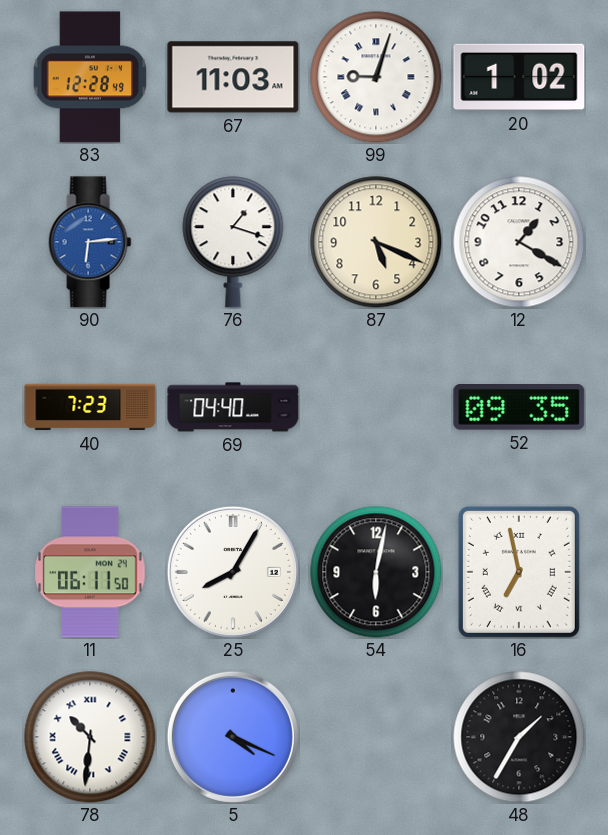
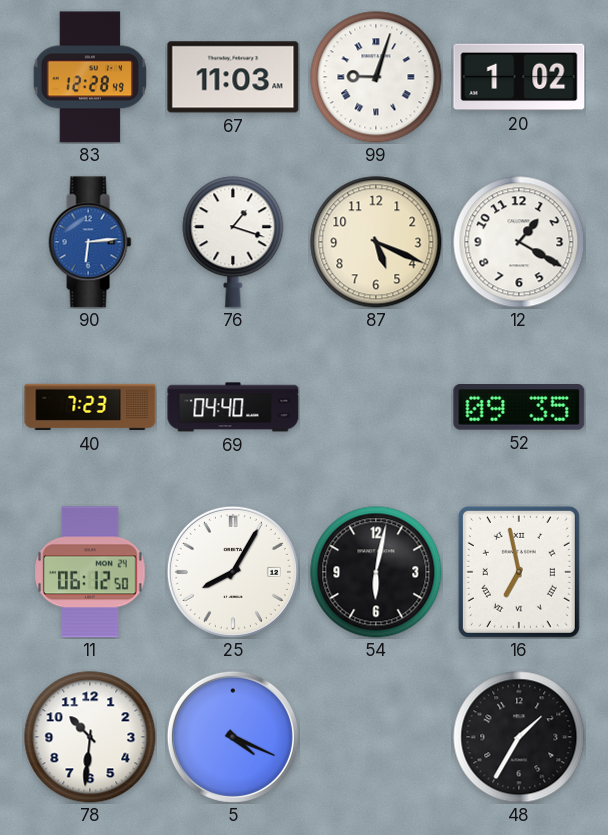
11: 06:11 -> 06:12 (90, 572)
78 numerals: Roman -> Arabic (90, 737)
